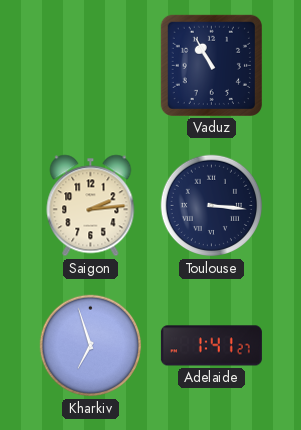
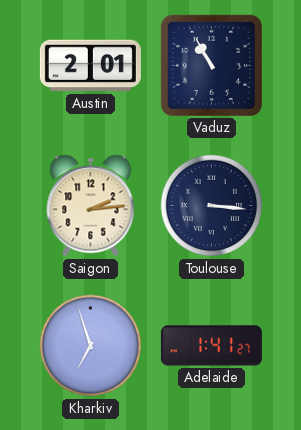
Austin: none -> 2:01 (90, 66)
